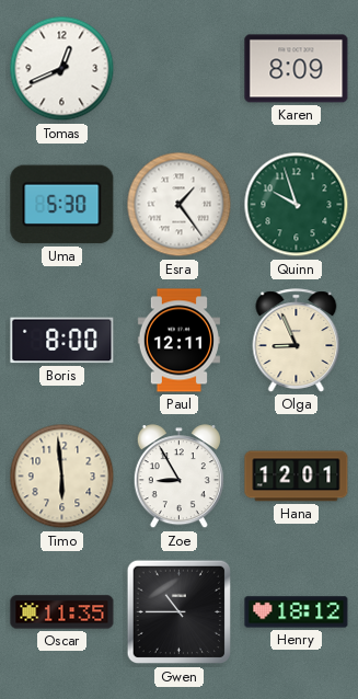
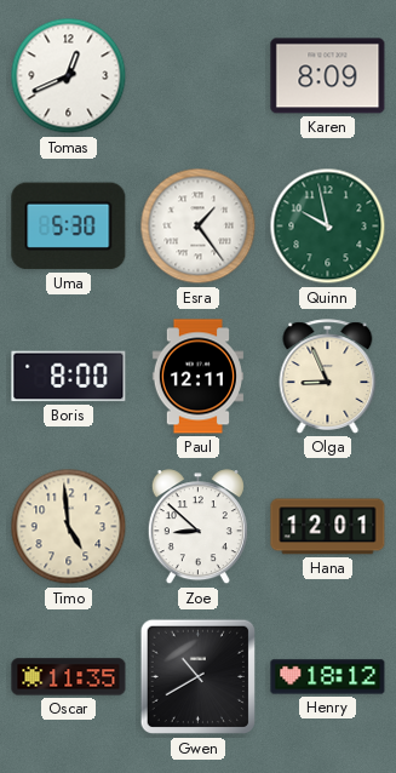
Quinn: 9:57 -> 9:58 (328, 227)
Timo: 5:59 -> 4:59 (69, 527)
Zoe: 8:55 -> 8:52 (197, 527)
Gwen: 10:45 -> 10:40 (199, 677)
